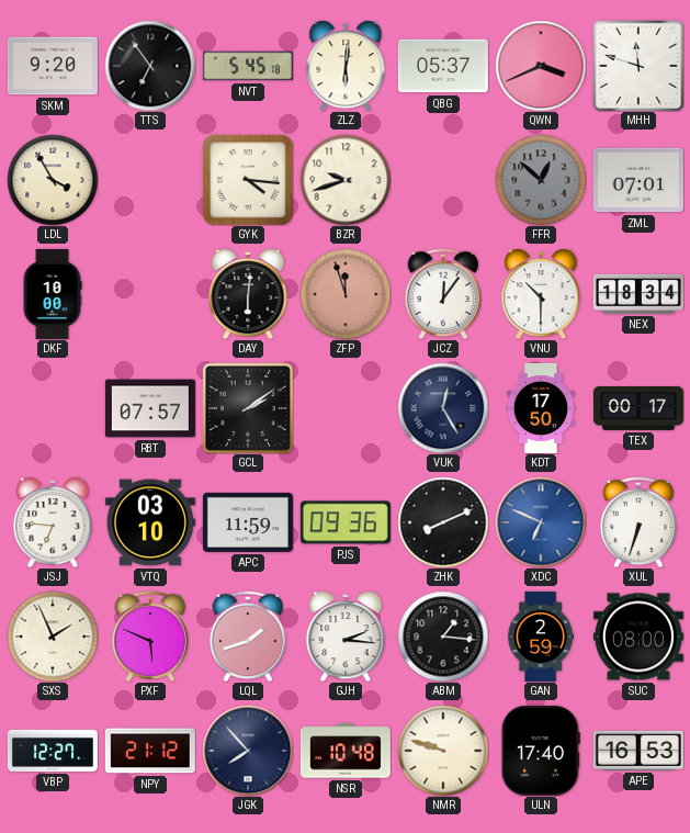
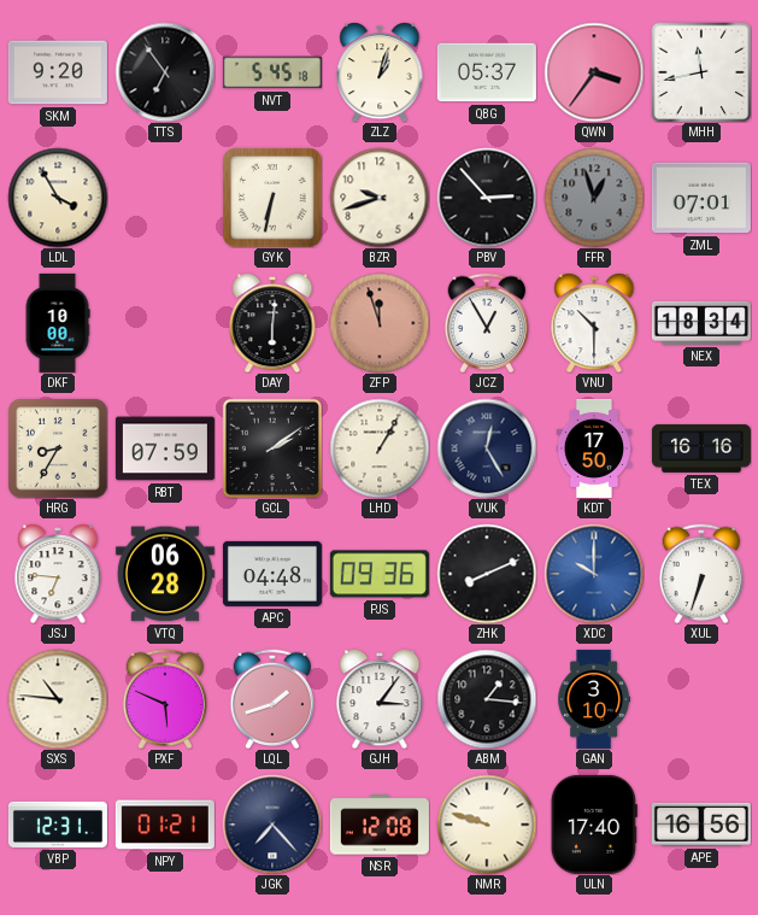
ZLZ: 6:01 -> 1:03 (380, 72)
QWN: 3:41 -> 3:36 (594, 72)
MHH: 11:48 -> 11:43 (701, 72)
GYK: 4:16 -> 6:32 (272, 198)
PBV: none -> 2:53 (487, 198)
FFR: 12:52 -> 12:57 (594, 198)
JCZ: 12:06 -> 12:55 (487, 323)
HRG: none -> 8:35 (58, 448)
RBT: 07:57 -> 07:59 (165, 448)
LHD: none -> 1:05 (380, 448)
TEX: 00:17 -> 16:16 (701, 448)
VTQ: 03:10 -> 06:28 (165, 574)
APC: 11:59 -> 04:48 (272, 574)
XDC: 6:49 -> 10:00 (594, 574)
SXS: 1:56 -> 10:46 (58, 699)
GJH: 2:16 -> 3:06 (380, 699)
GAN: 2:59 -> 3:10 (593, 699)
SUC: 08:00 -> none (638, 637)
VBP: 12:27 -> 12:31 (58, 825)
NPY: 21:12 -> 01:21 (165, 825)
JGK: 7:53 -> 7:23 (272, 825)
NSR: 10:48 -> 12:08 (380, 825)
APE: 16:53 -> 16:56 (701, 825)
